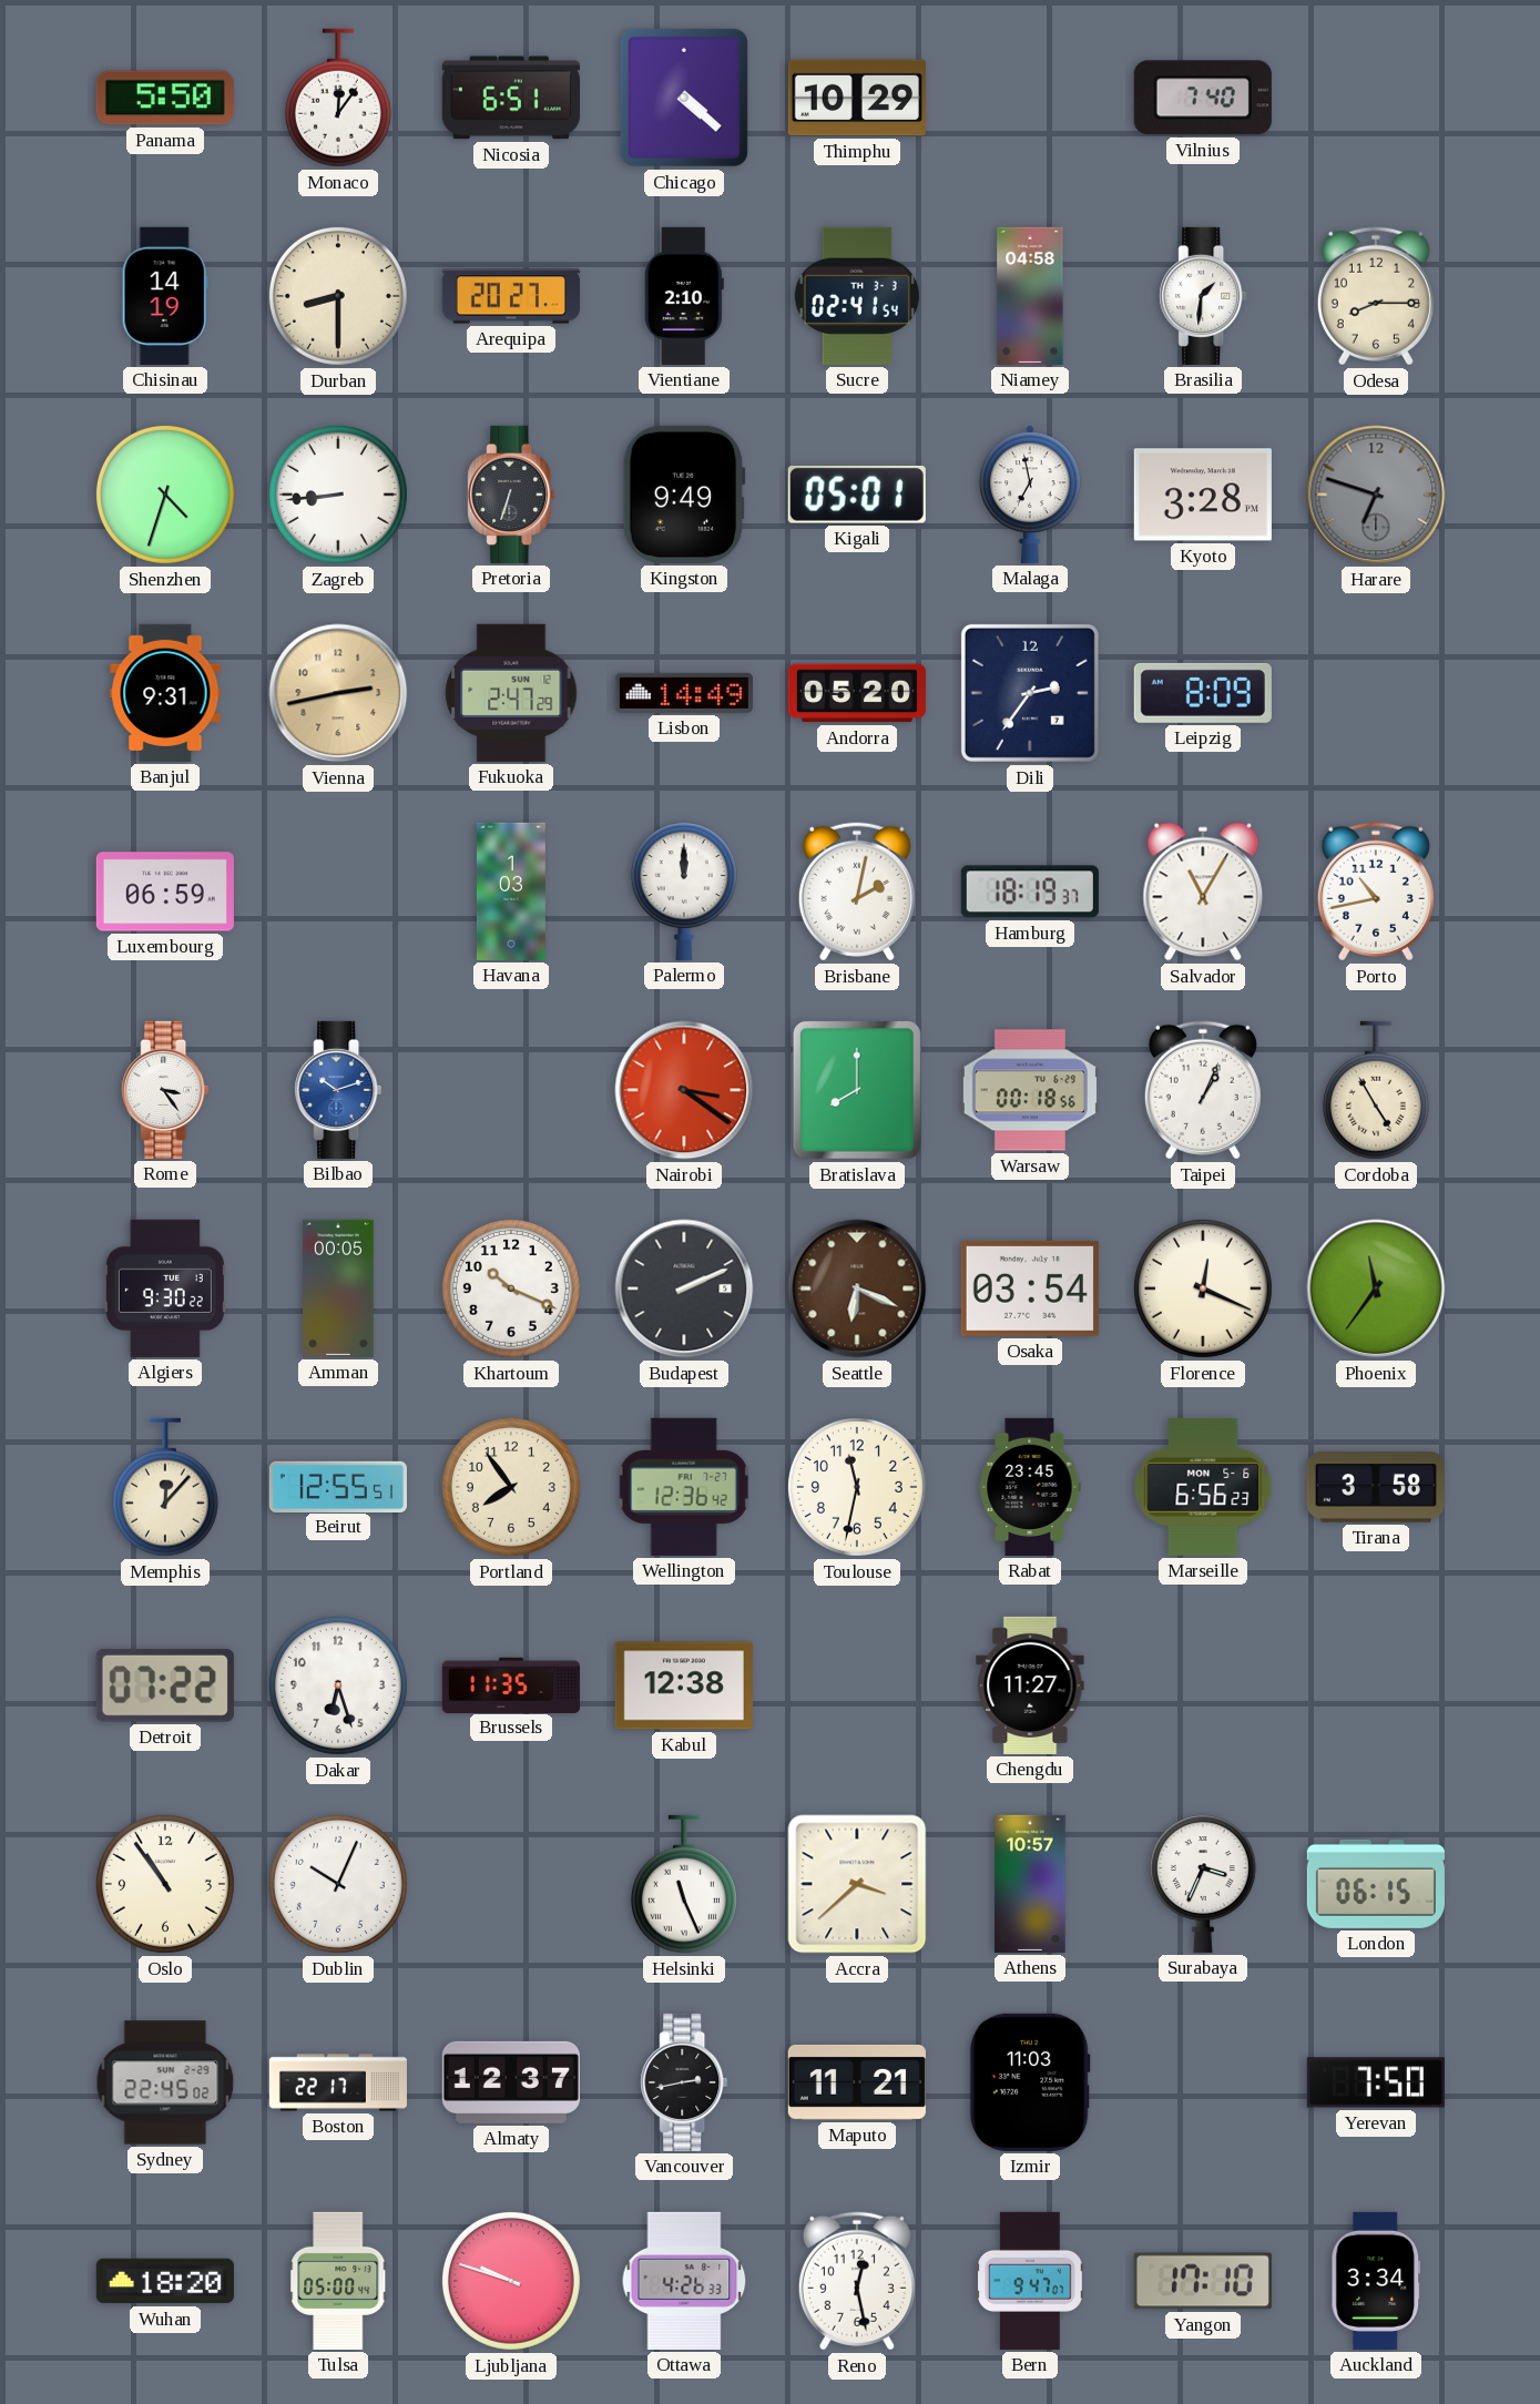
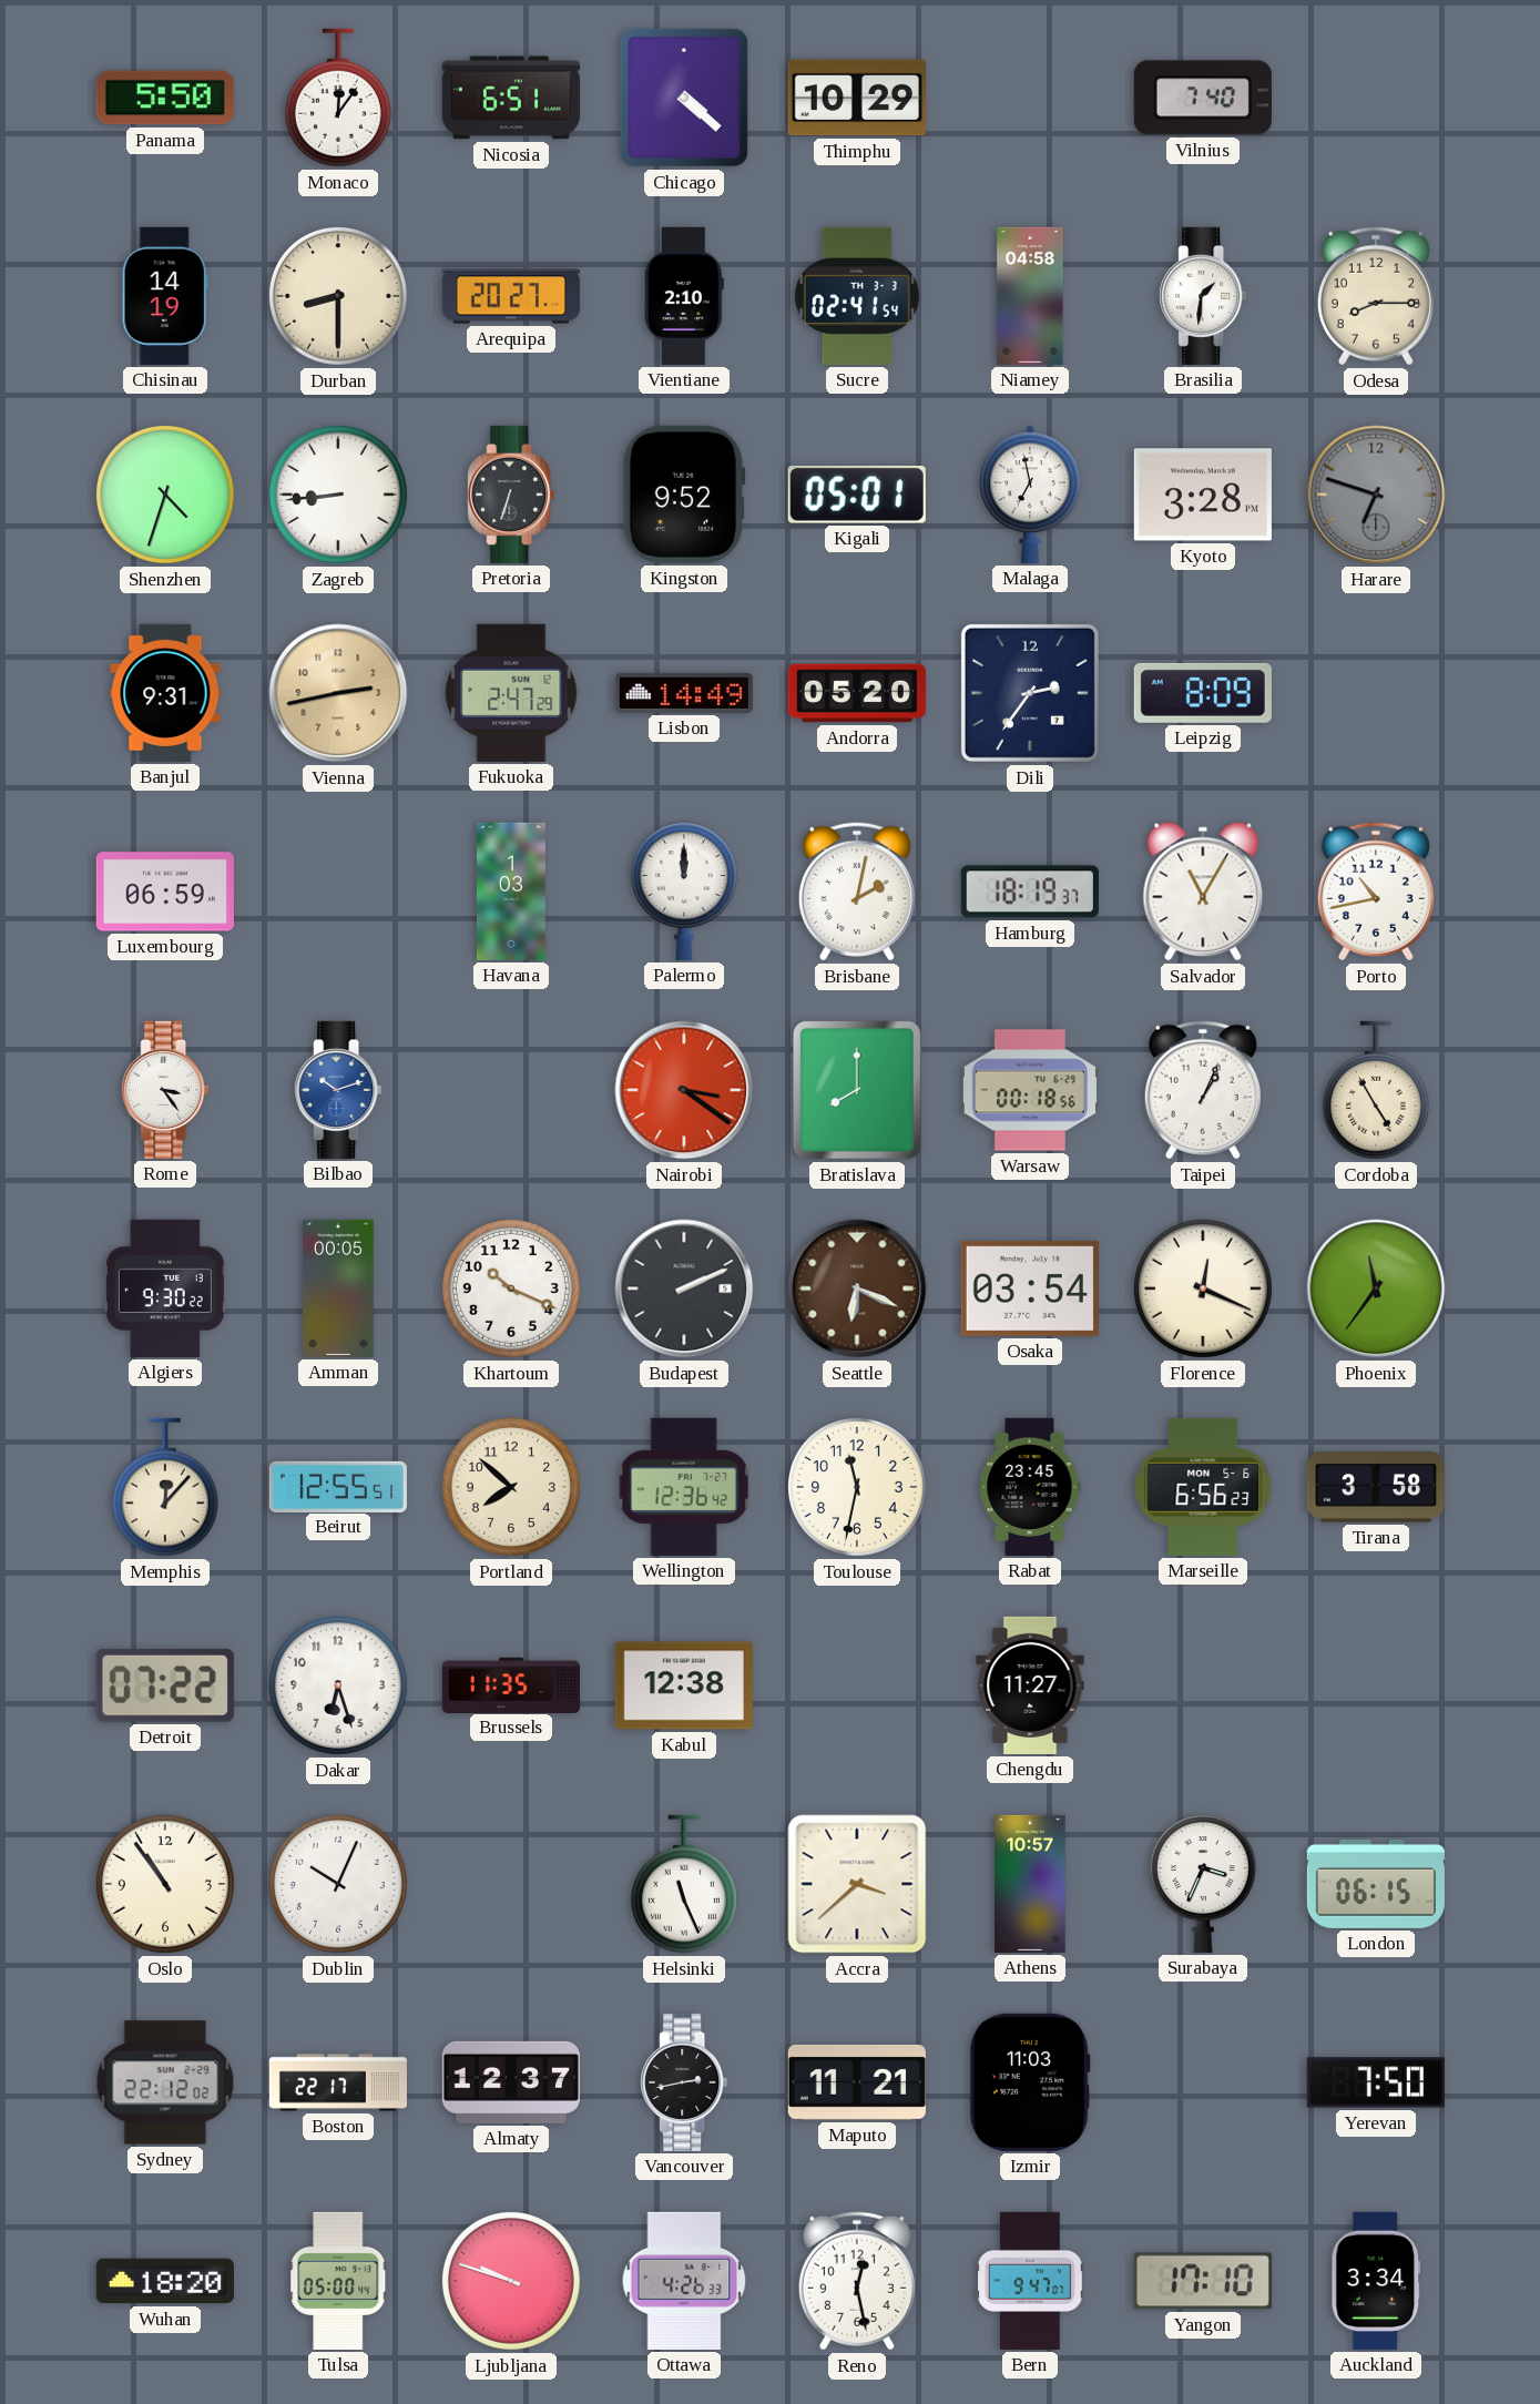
Kingston: 9:49 -> 9:52 (684, 495)
Portland: 7:54 -> 7:52 (511, 1487)
Sydney: 22:45 -> 22:12 (165, 2082)
